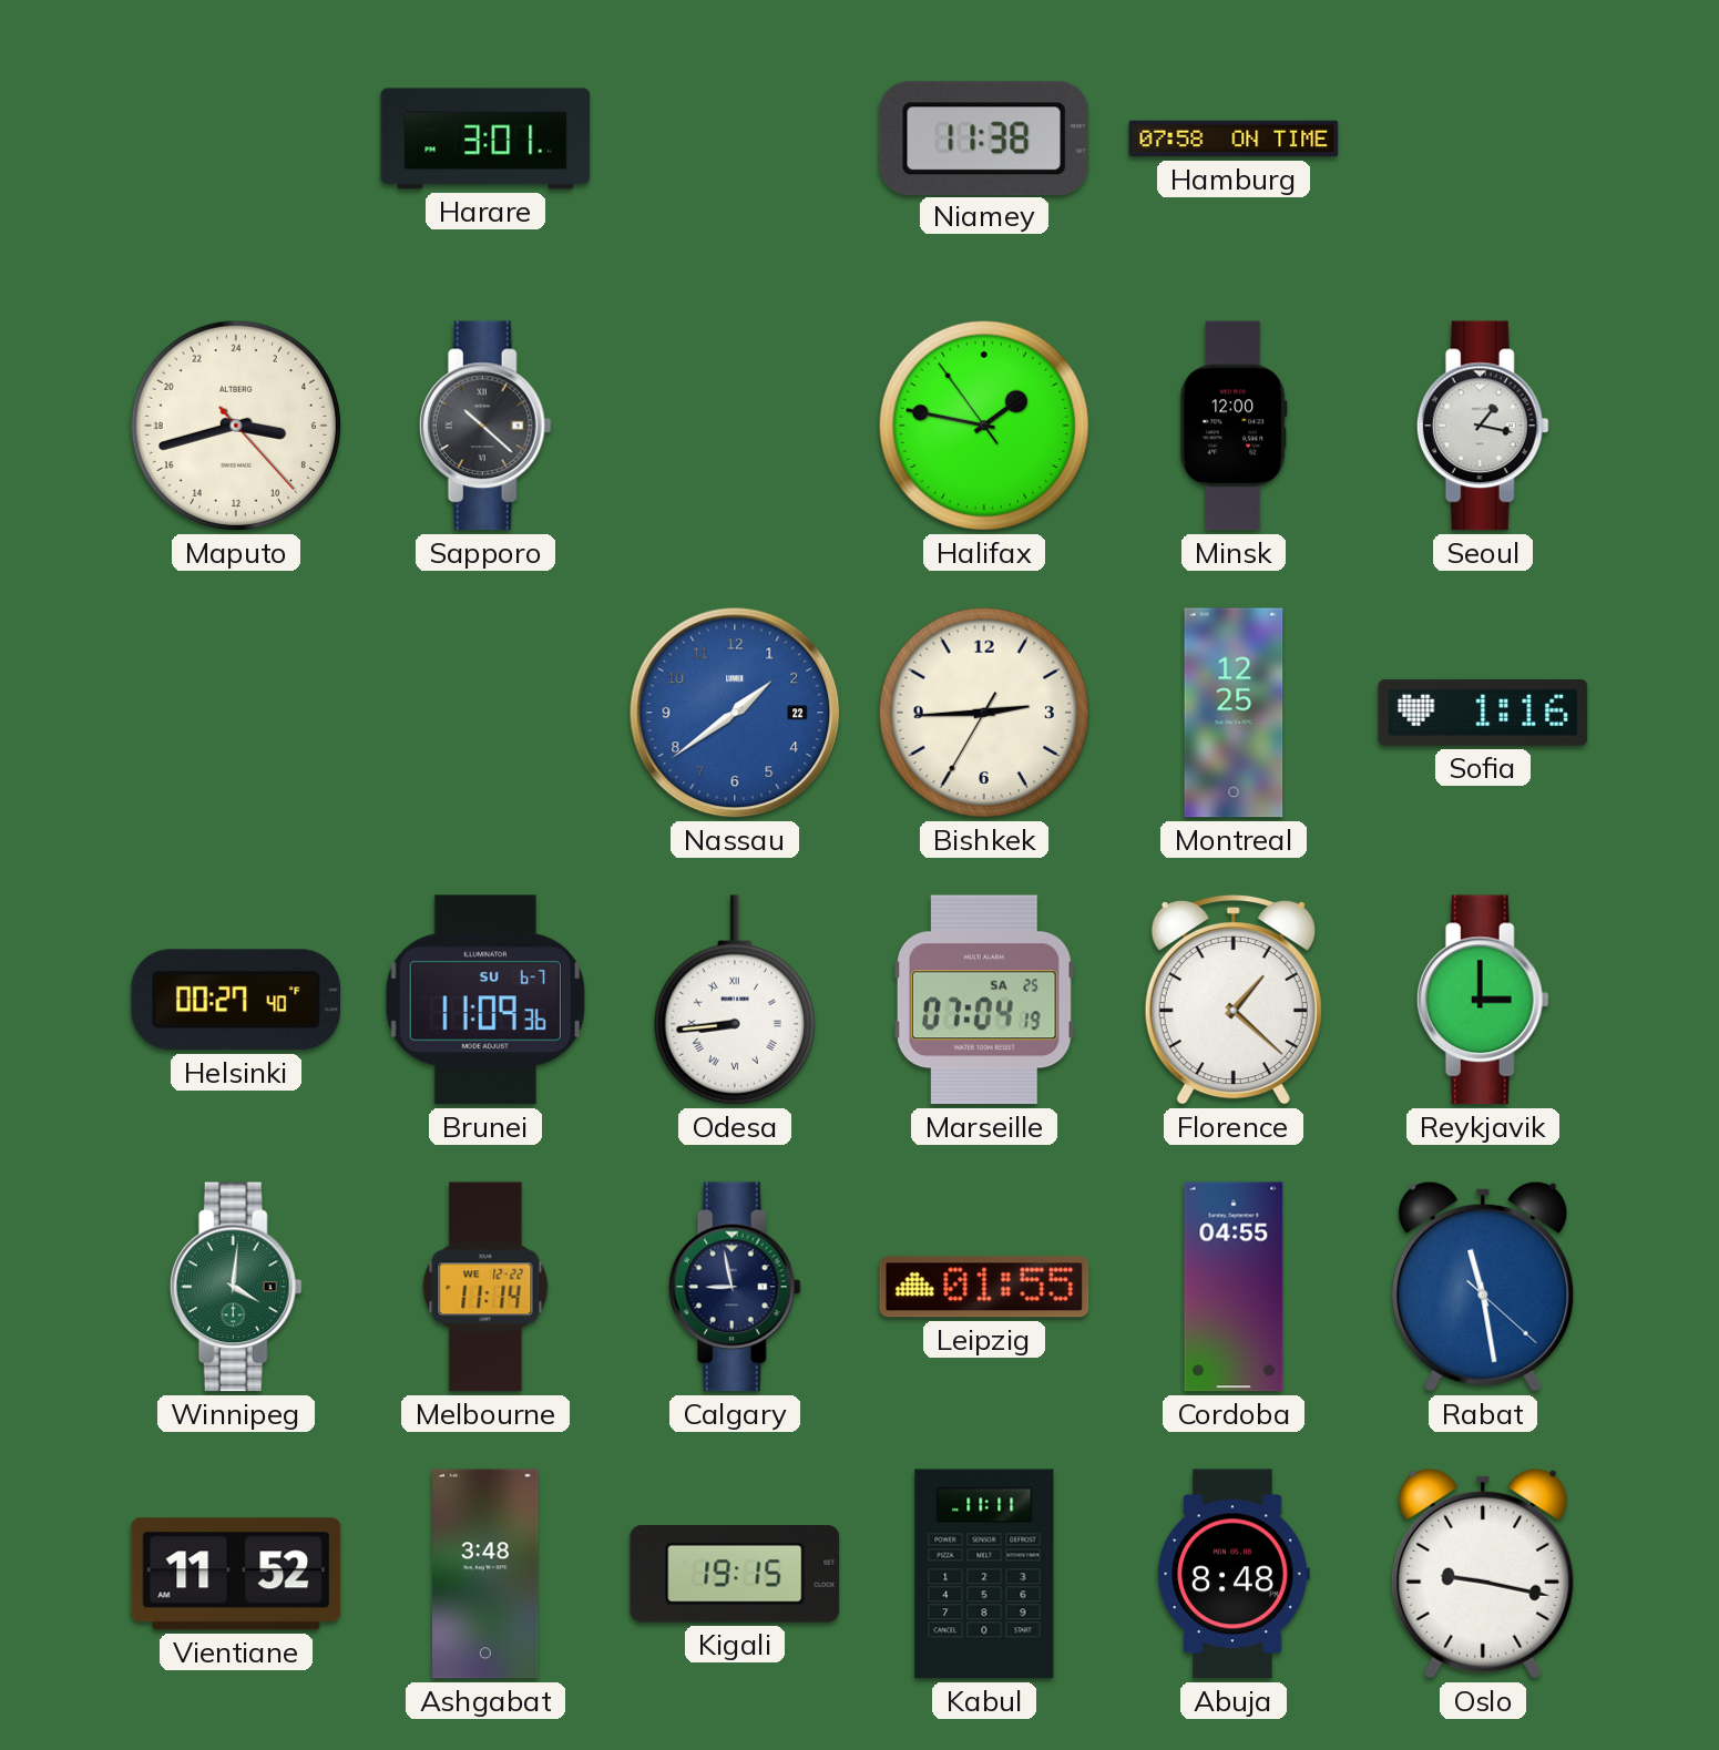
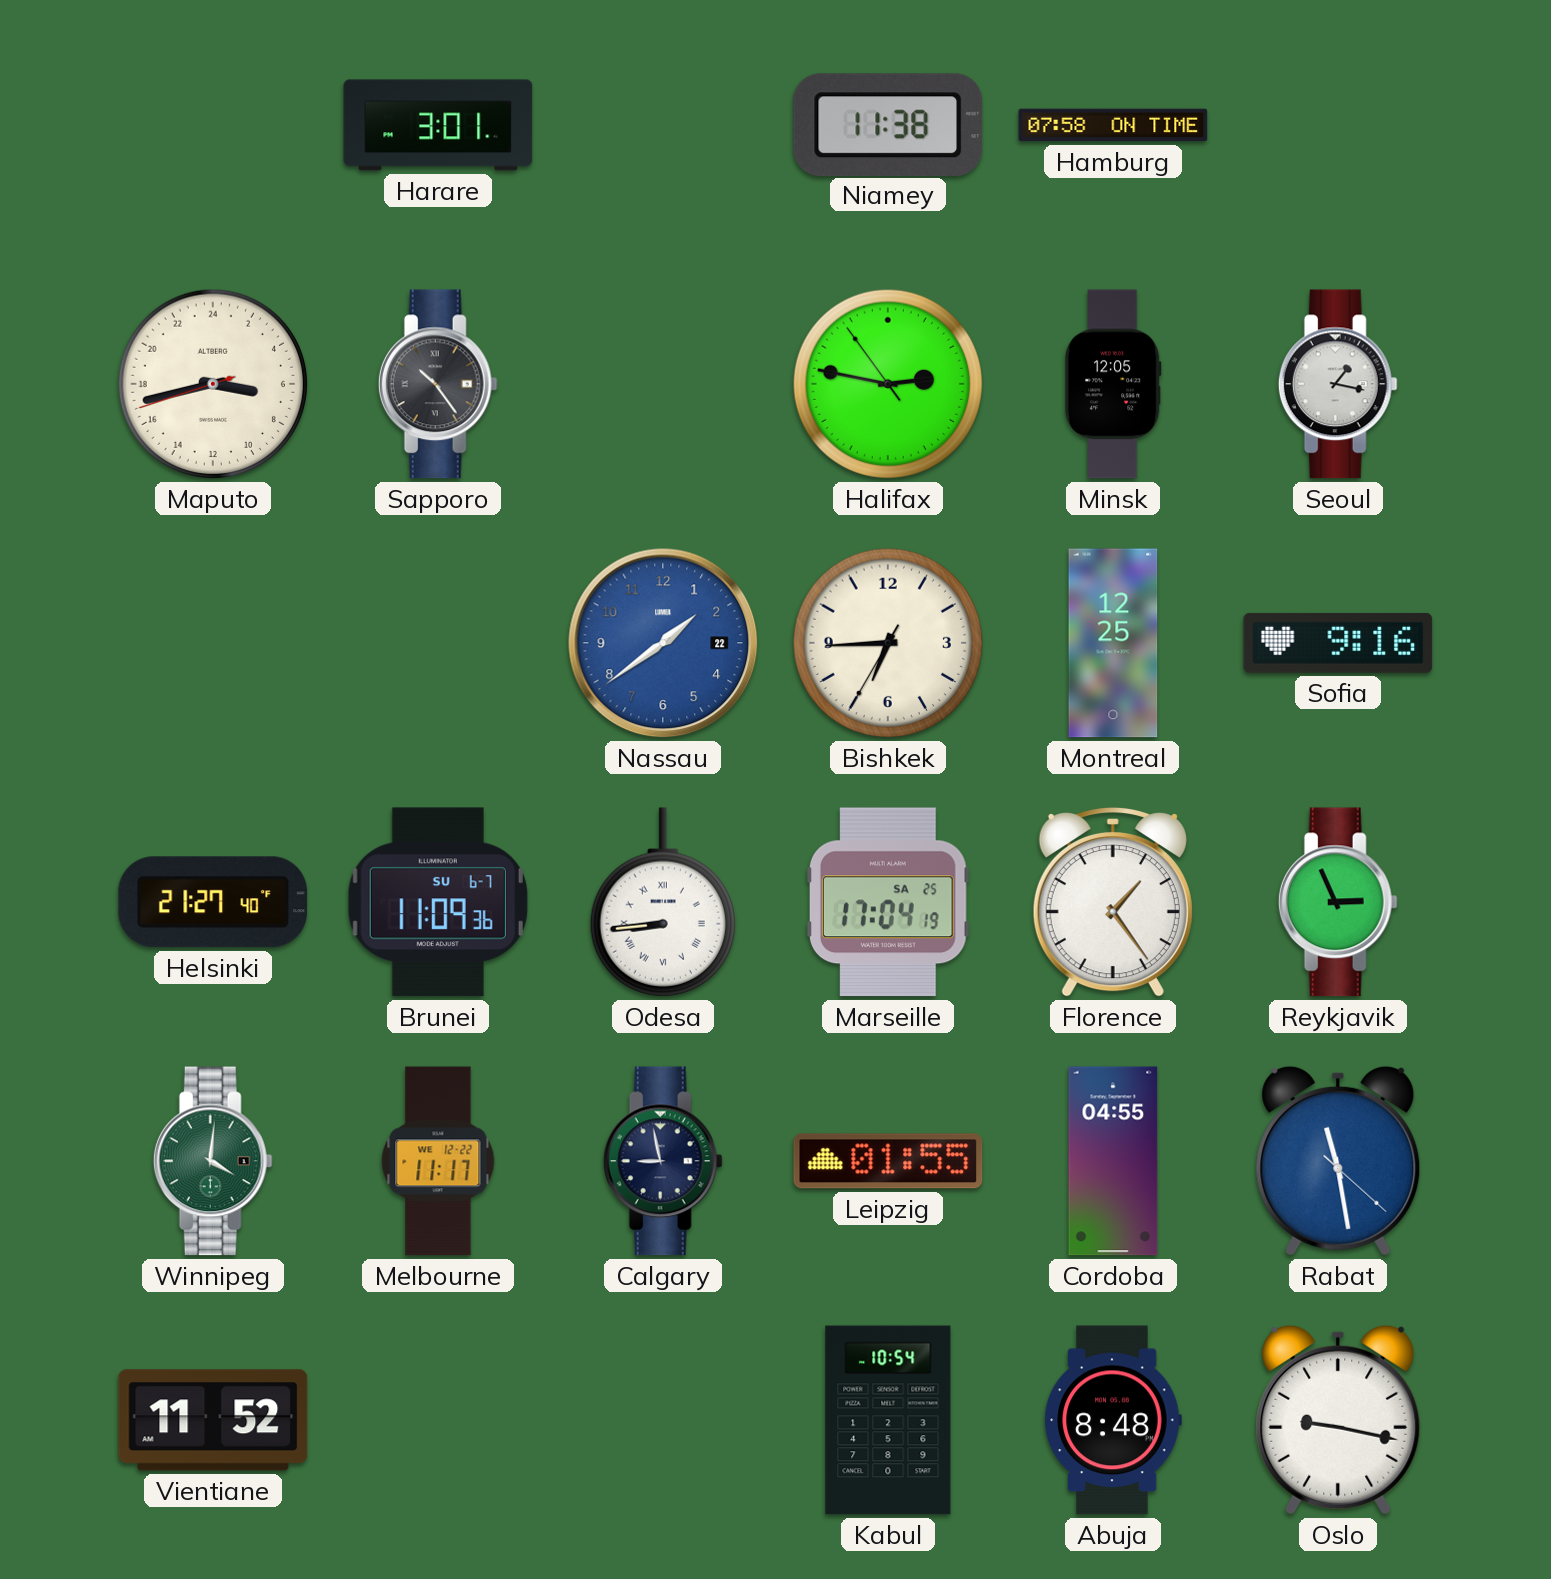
Maputo: 6:42:23 -> 6:42:42 (213, 384)
Sapporo: 10:22 -> 10:24 (438, 384)
Halifax: 1:46 -> 2:46 (888, 384)
Minsk: 12:00 -> 12:05 (1113, 384)
Bishkek: 2:44 -> 6:44 (888, 643)
Sofia: 1:16 -> 9:16 (1338, 643)
Helsinki: 00:27 -> 21:27 (213, 902)
Marseille: 07:04 -> 17:04 (888, 902)
Florence: 1:22 -> 1:24 (1113, 902)
Reykjavik: 3:00 -> 2:56 (1338, 902)
Melbourne: 11:14 -> 11:17 (438, 1161)
Ashgabat: 3:48 -> none (485, 1574)
Kigali: 19:15 -> none (735, 1574)
Kabul: 11:11 -> 10:54 (888, 1420)
